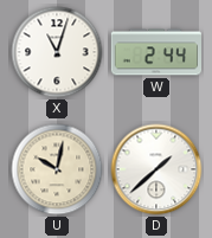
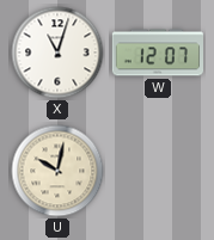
W: 2:44 -> 12:07 (157, 53)
D: 1:38 -> none (156, 169)
